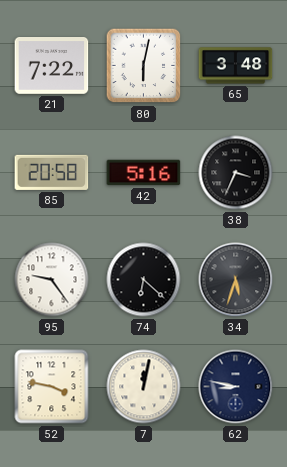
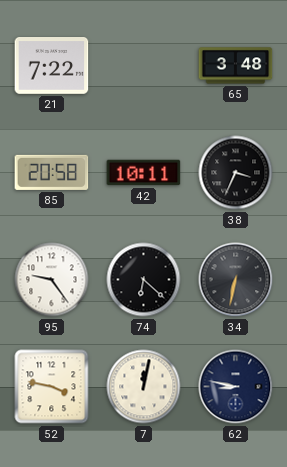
80: 6:02 -> none (144, 66)
42: 5:16 -> 10:11 (144, 173)
34: 5:33 -> 6:32 (236, 280)
